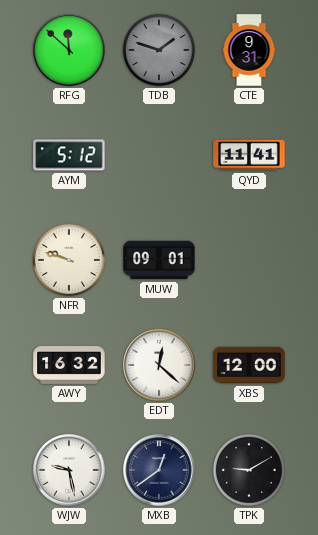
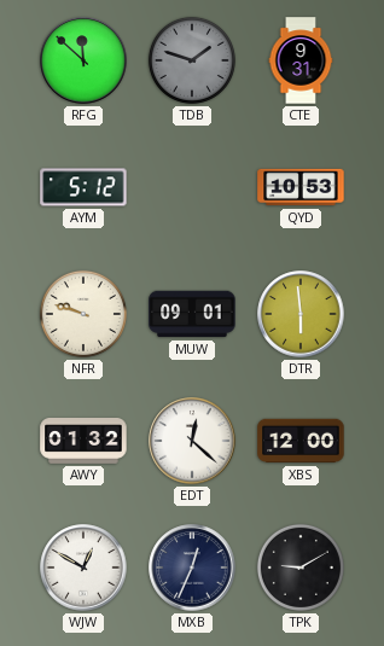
QYD: 11:41 -> 10:53 (301, 187)
DTR: none -> 5:59 (301, 314)
AWY: 16:32 -> 01:32 (83, 441)
WJW: 9:28 -> 12:50 (83, 568)
MXB: 12:39 -> 12:34 (192, 568)
